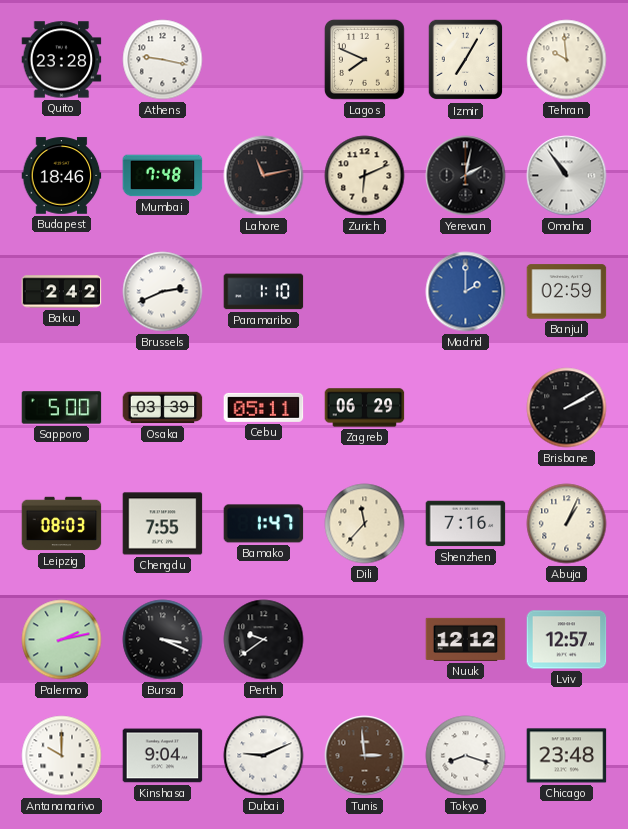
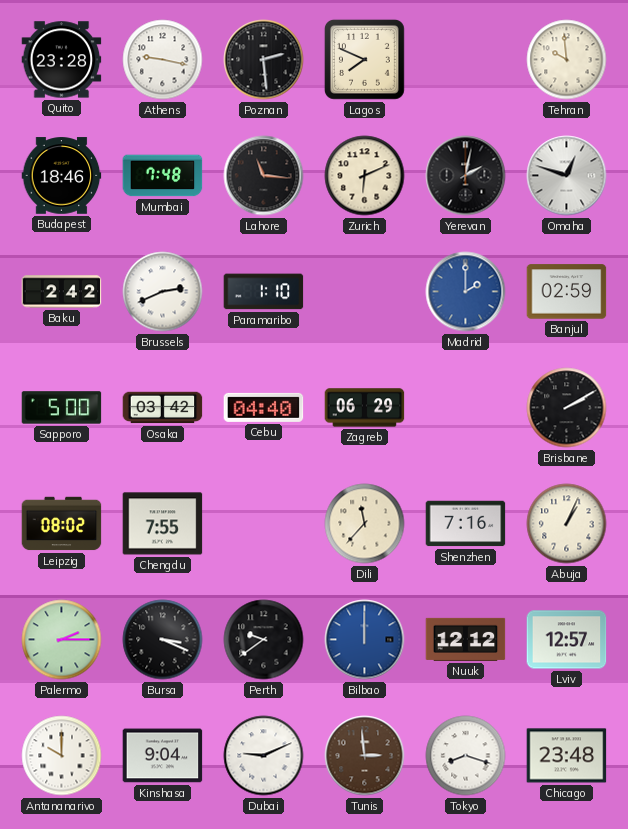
Poznan: none -> 2:29 (264, 60)
Izmir: 7:05 -> none (465, 60)
Lahore: 11:13 -> 11:16 (264, 176)
Omaha: 10:54 -> 12:48 (567, 176)
Osaka: 03:39 -> 03:42 (163, 408)
Cebu: 05:11 -> 04:40 (264, 407)
Leipzig: 08:03 -> 08:02 (62, 524)
Bamako: 1:47 -> none (264, 524)
Palermo: 2:13 -> 2:15 (62, 640)
Bilbao: none -> 12:00 (365, 640)
